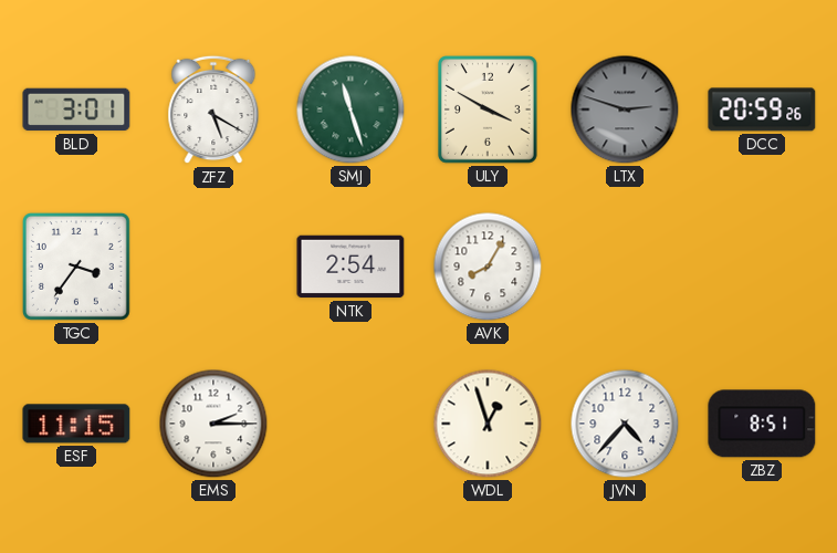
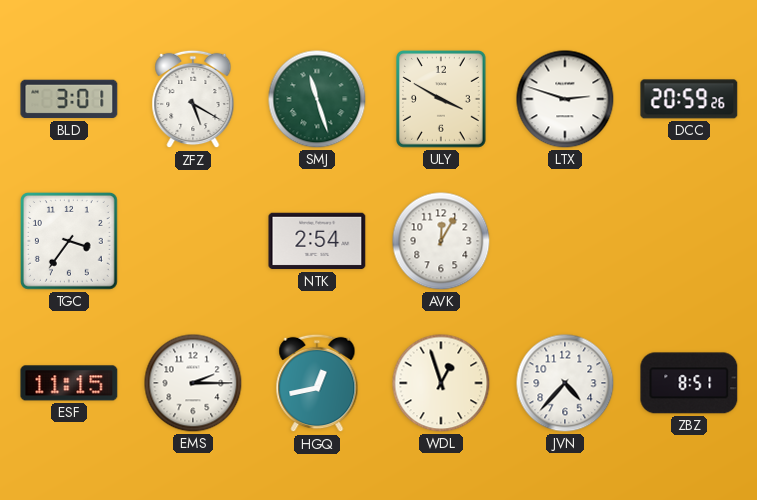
LTX dial: grey -> white (565, 99)
AVK: 8:05 -> 12:05 (441, 241)
HGQ: none -> 12:43 (317, 383)
